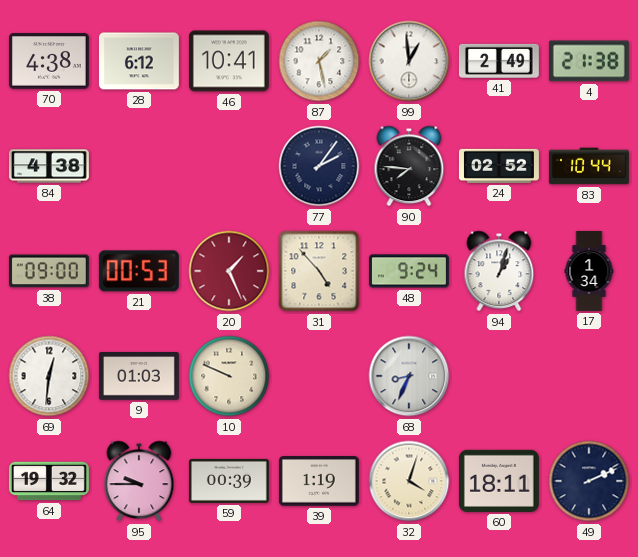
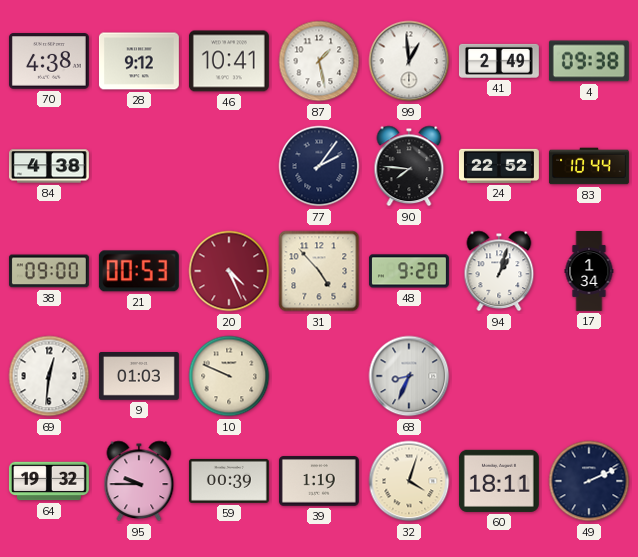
28: 6:12 -> 9:12 (139, 61)
4: 21:38 -> 09:38 (589, 61)
24: 02:52 -> 22:52 (499, 166)
20: 1:26 -> 4:26 (229, 271)
48: 9:24 -> 9:20 (409, 271)
